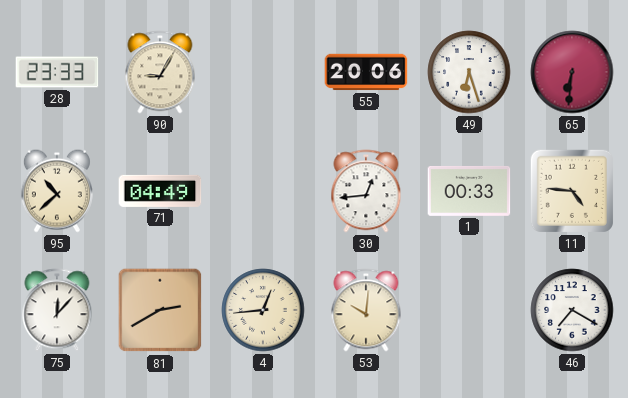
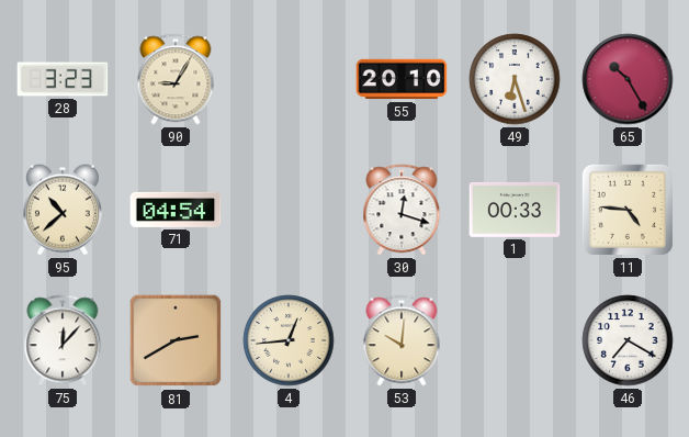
28: 23:33 -> 3:23 (63, 79)
55: 20:06 -> 20:10 (402, 79)
65: 6:31 -> 10:25 (628, 79)
71: 04:49 -> 04:54 (176, 210)
30: 12:44 -> 12:18 (402, 210)
